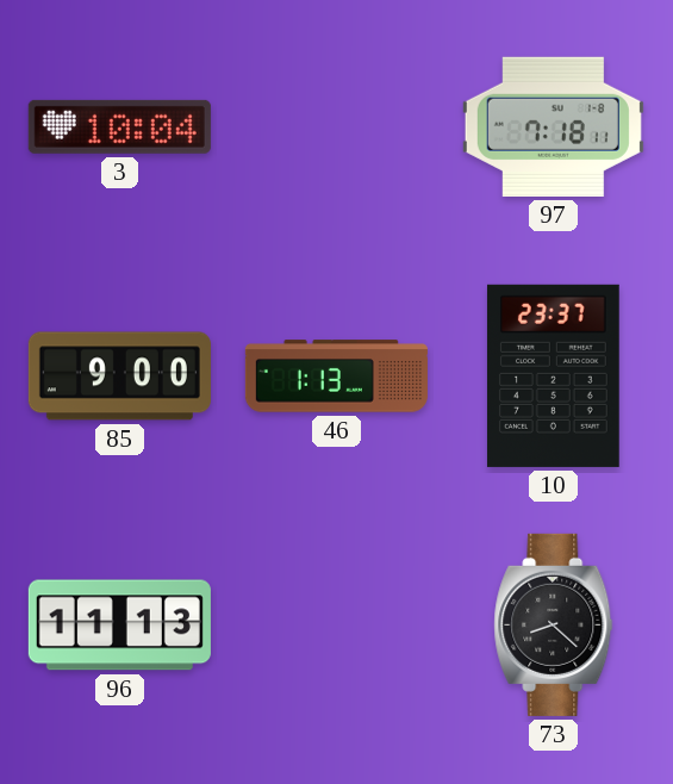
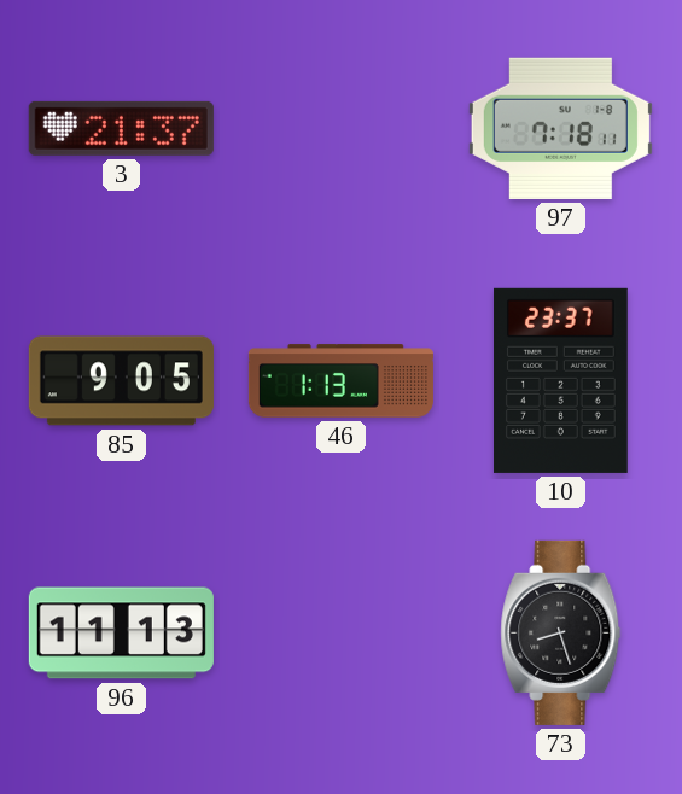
3: 10:04 -> 21:37 (121, 128)
85: 9:00 -> 9:05 (121, 381)
73: 8:22 -> 8:27 (561, 632)
